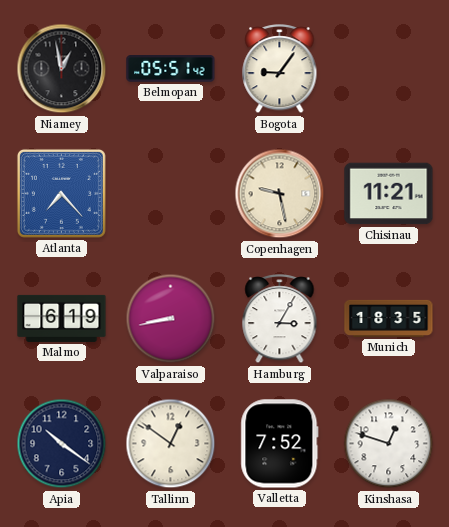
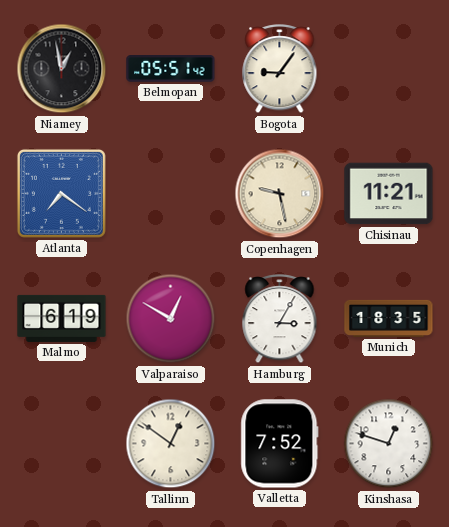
Atlanta: 7:23 -> 7:21 (61, 193)
Valparaiso: 8:43 -> 12:50 (171, 319)
Apia: 10:21 -> none (62, 444)
